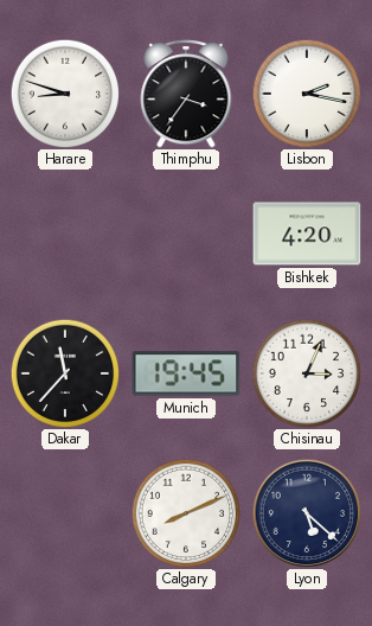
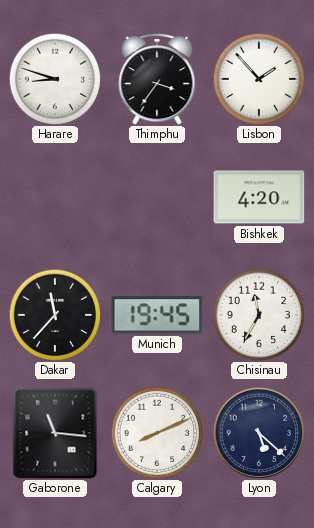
Lisbon: 2:17 -> 1:53 (259, 79)
Chisinau: 3:04 -> 11:35 (259, 315)
Gaborone: none -> 11:16 (55, 433)
